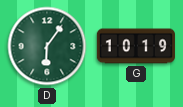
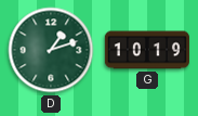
D: 6:06 -> 1:12 (51, 50)
